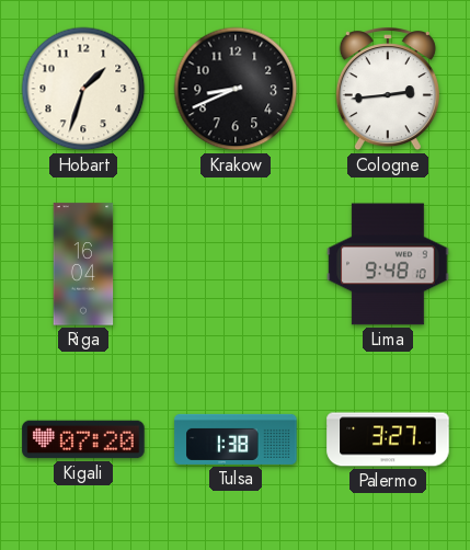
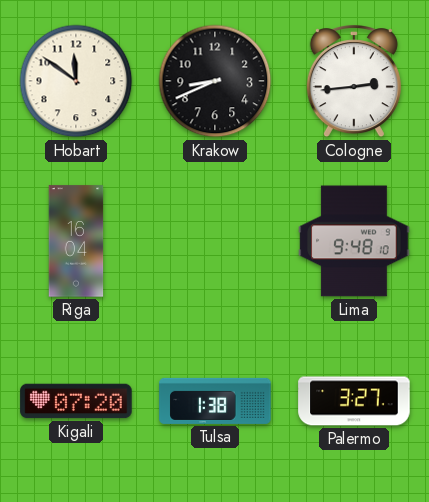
Hobart: 1:33 -> 11:51 (76, 81)
